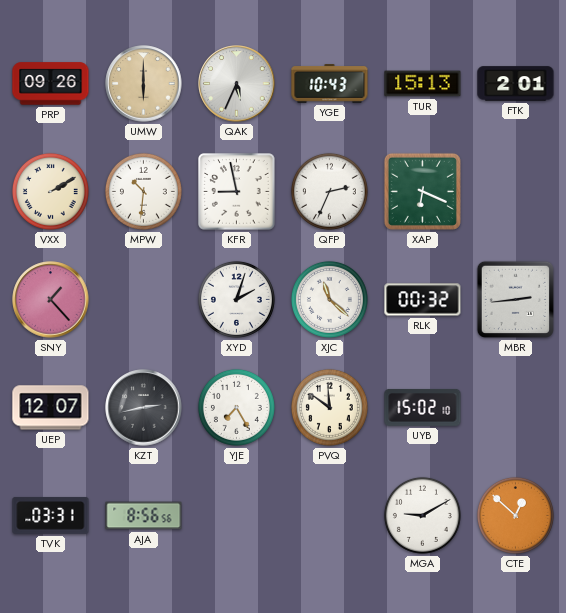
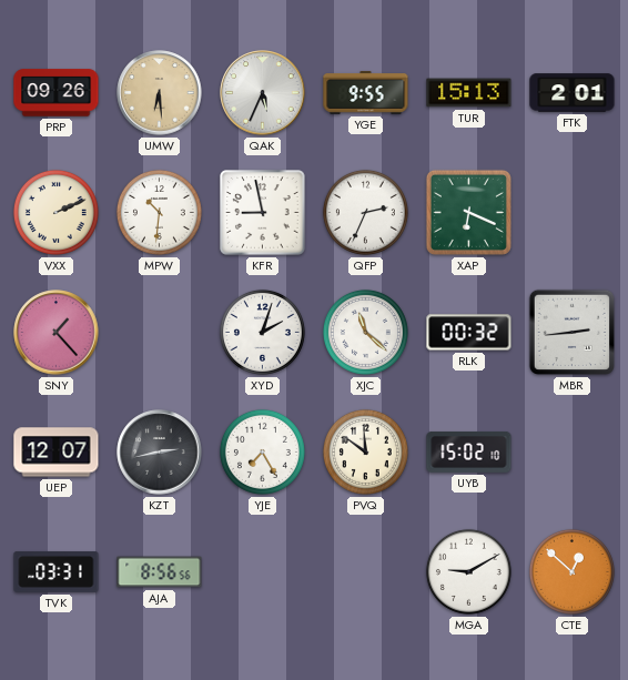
UMW: 6:00 -> 6:29 (160, 93)
YGE: 10:43 -> 9:55 (366, 93)
VXX: 2:10 -> 2:11 (55, 212)
